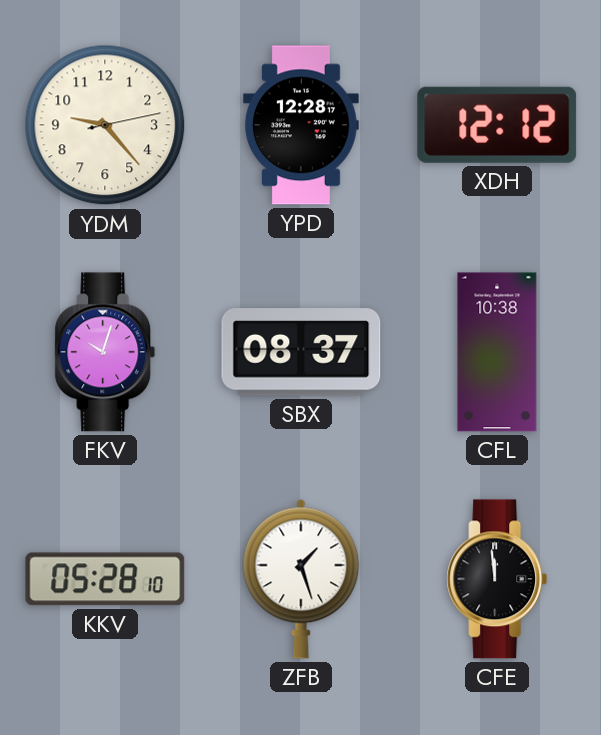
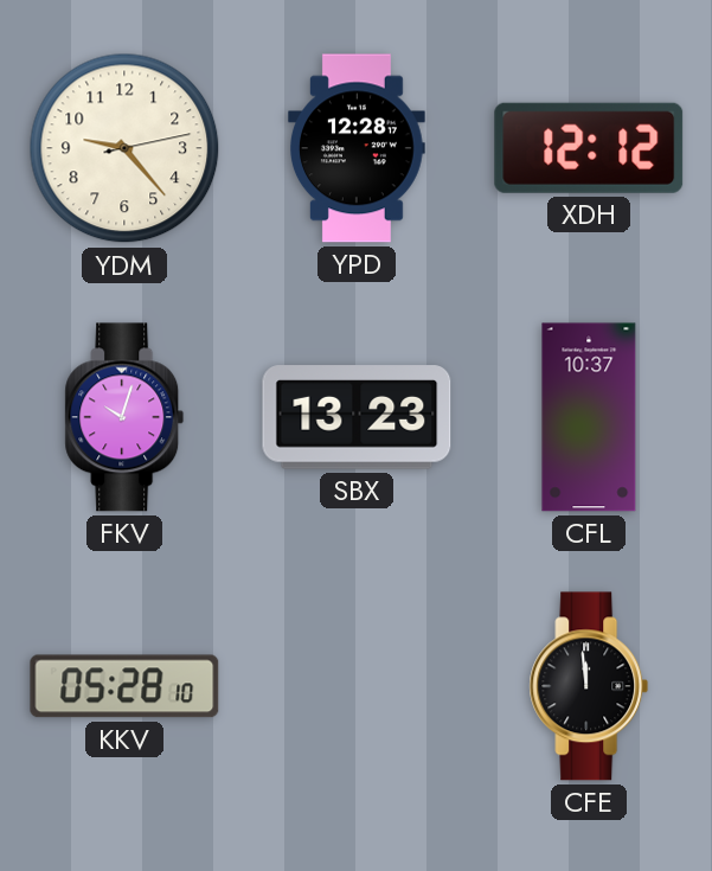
SBX: 08:37 -> 13:23 (357, 417)
CFL: 10:38 -> 10:37 (589, 417)
ZFB: 1:27 -> none (301, 579)
